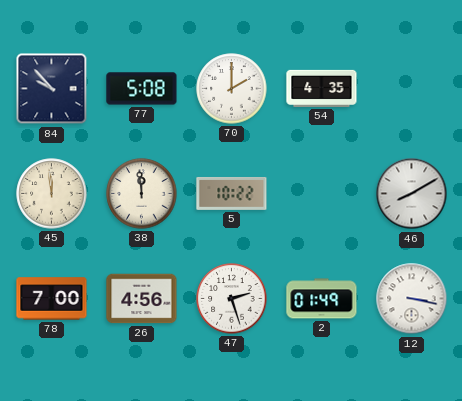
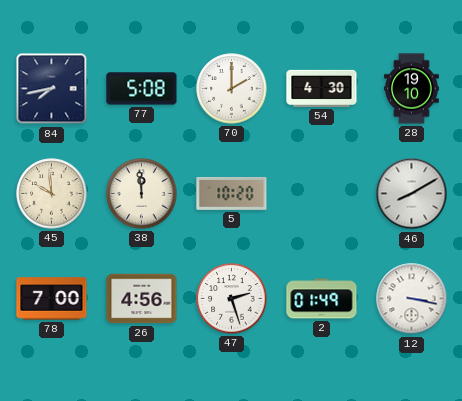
84: 9:53 -> 7:43 (52, 89)
54: 4:35 -> 4:30 (322, 88)
28: none -> 19:10 (412, 89)
45: 11:59 -> 9:59 (52, 194)
5: 10:22 -> 10:20 (232, 193)
